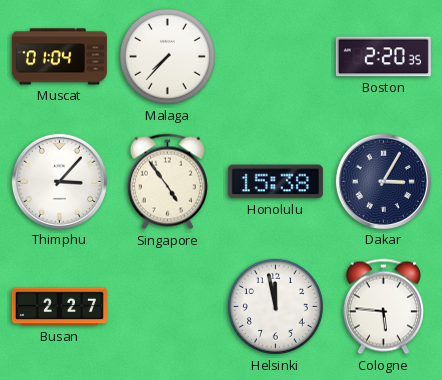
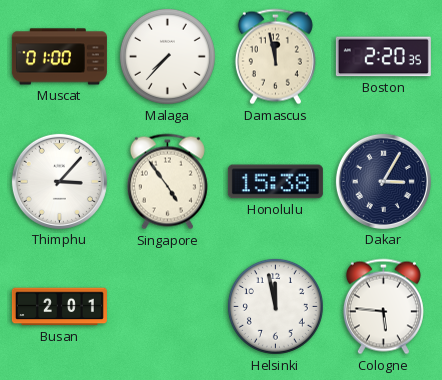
Muscat: 01:04 -> 01:00 (59, 57)
Damascus: none -> 11:58 (275, 57)
Busan: 2:27 -> 2:01 (59, 307)
